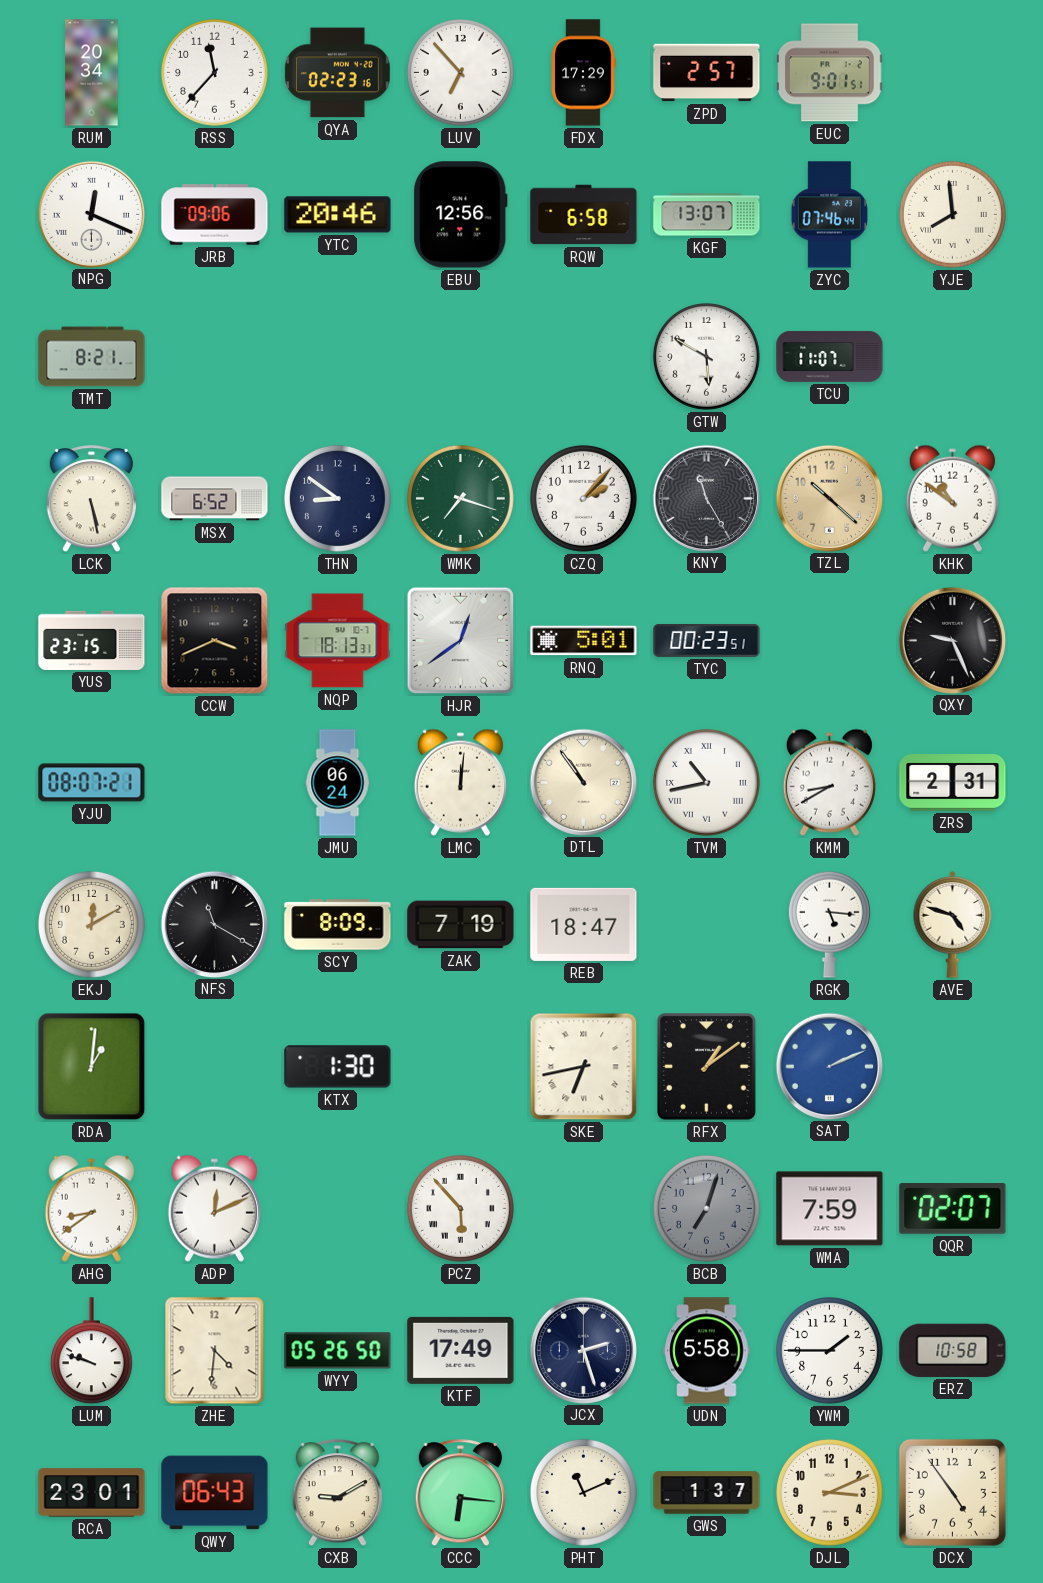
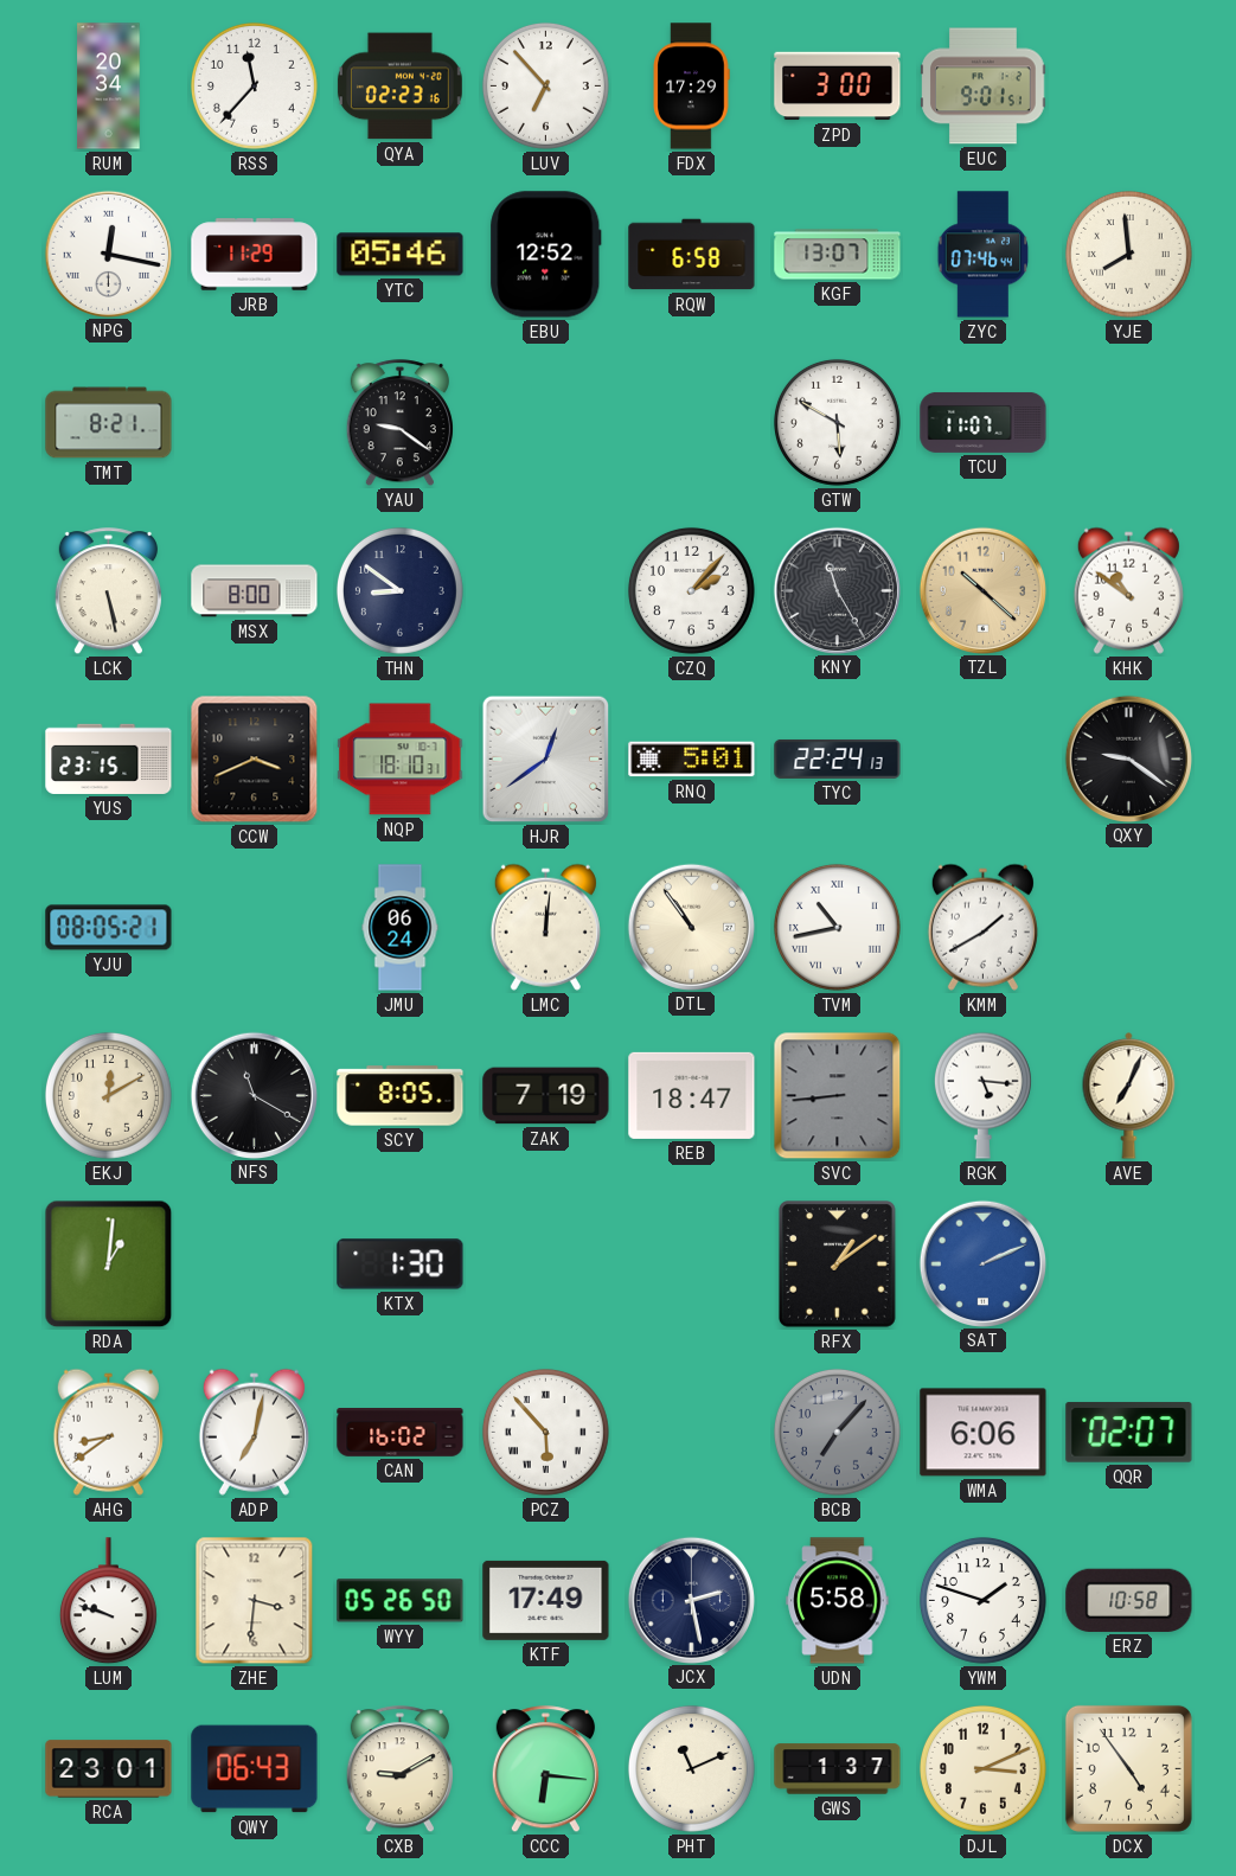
ZPD: 2:57 -> 3:00 (838, 87)
NPG: 12:19 -> 12:17 (108, 254)
JRB: 09:06 -> 11:29 (255, 255)
YTC: 20:46 -> 05:46 (401, 255)
EBU: 12:56 -> 12:52 (546, 255)
YAU: none -> 9:21 (399, 423)
MSX: 6:52 -> 8:00 (255, 591)
WMK: 7:18 -> none (460, 498)
NQP: 18:13 -> 18:10 (401, 760)
TYC: 00:23 -> 22:24 (838, 758)
QXY: 9:26 -> 9:21 (1128, 758)
YJU: 08:07 -> 08:05 (109, 928)
KMM: 8:40 -> 1:40 (982, 927)
ZRS: 2:31 -> none (953, 783)
SCY: 8:09 -> 8:05 (401, 1096)
SVC: none -> 8:44 (838, 1096)
AVE: 4:48 -> 7:04 (1129, 1096)
SKE: 6:43 -> none (584, 1067)
ADP: 12:11 -> 7:02 (254, 1432)
CAN: none -> 16:02 (401, 1433)
BCB: 7:03 -> 7:07 (837, 1432)
WMA: 7:59 -> 6:06 (984, 1433)
ZHE: 4:31 -> 3:31 (255, 1601)
JCX: 2:27 -> 2:28 (691, 1600)
YWM: 1:45 -> 1:48 (982, 1600)
